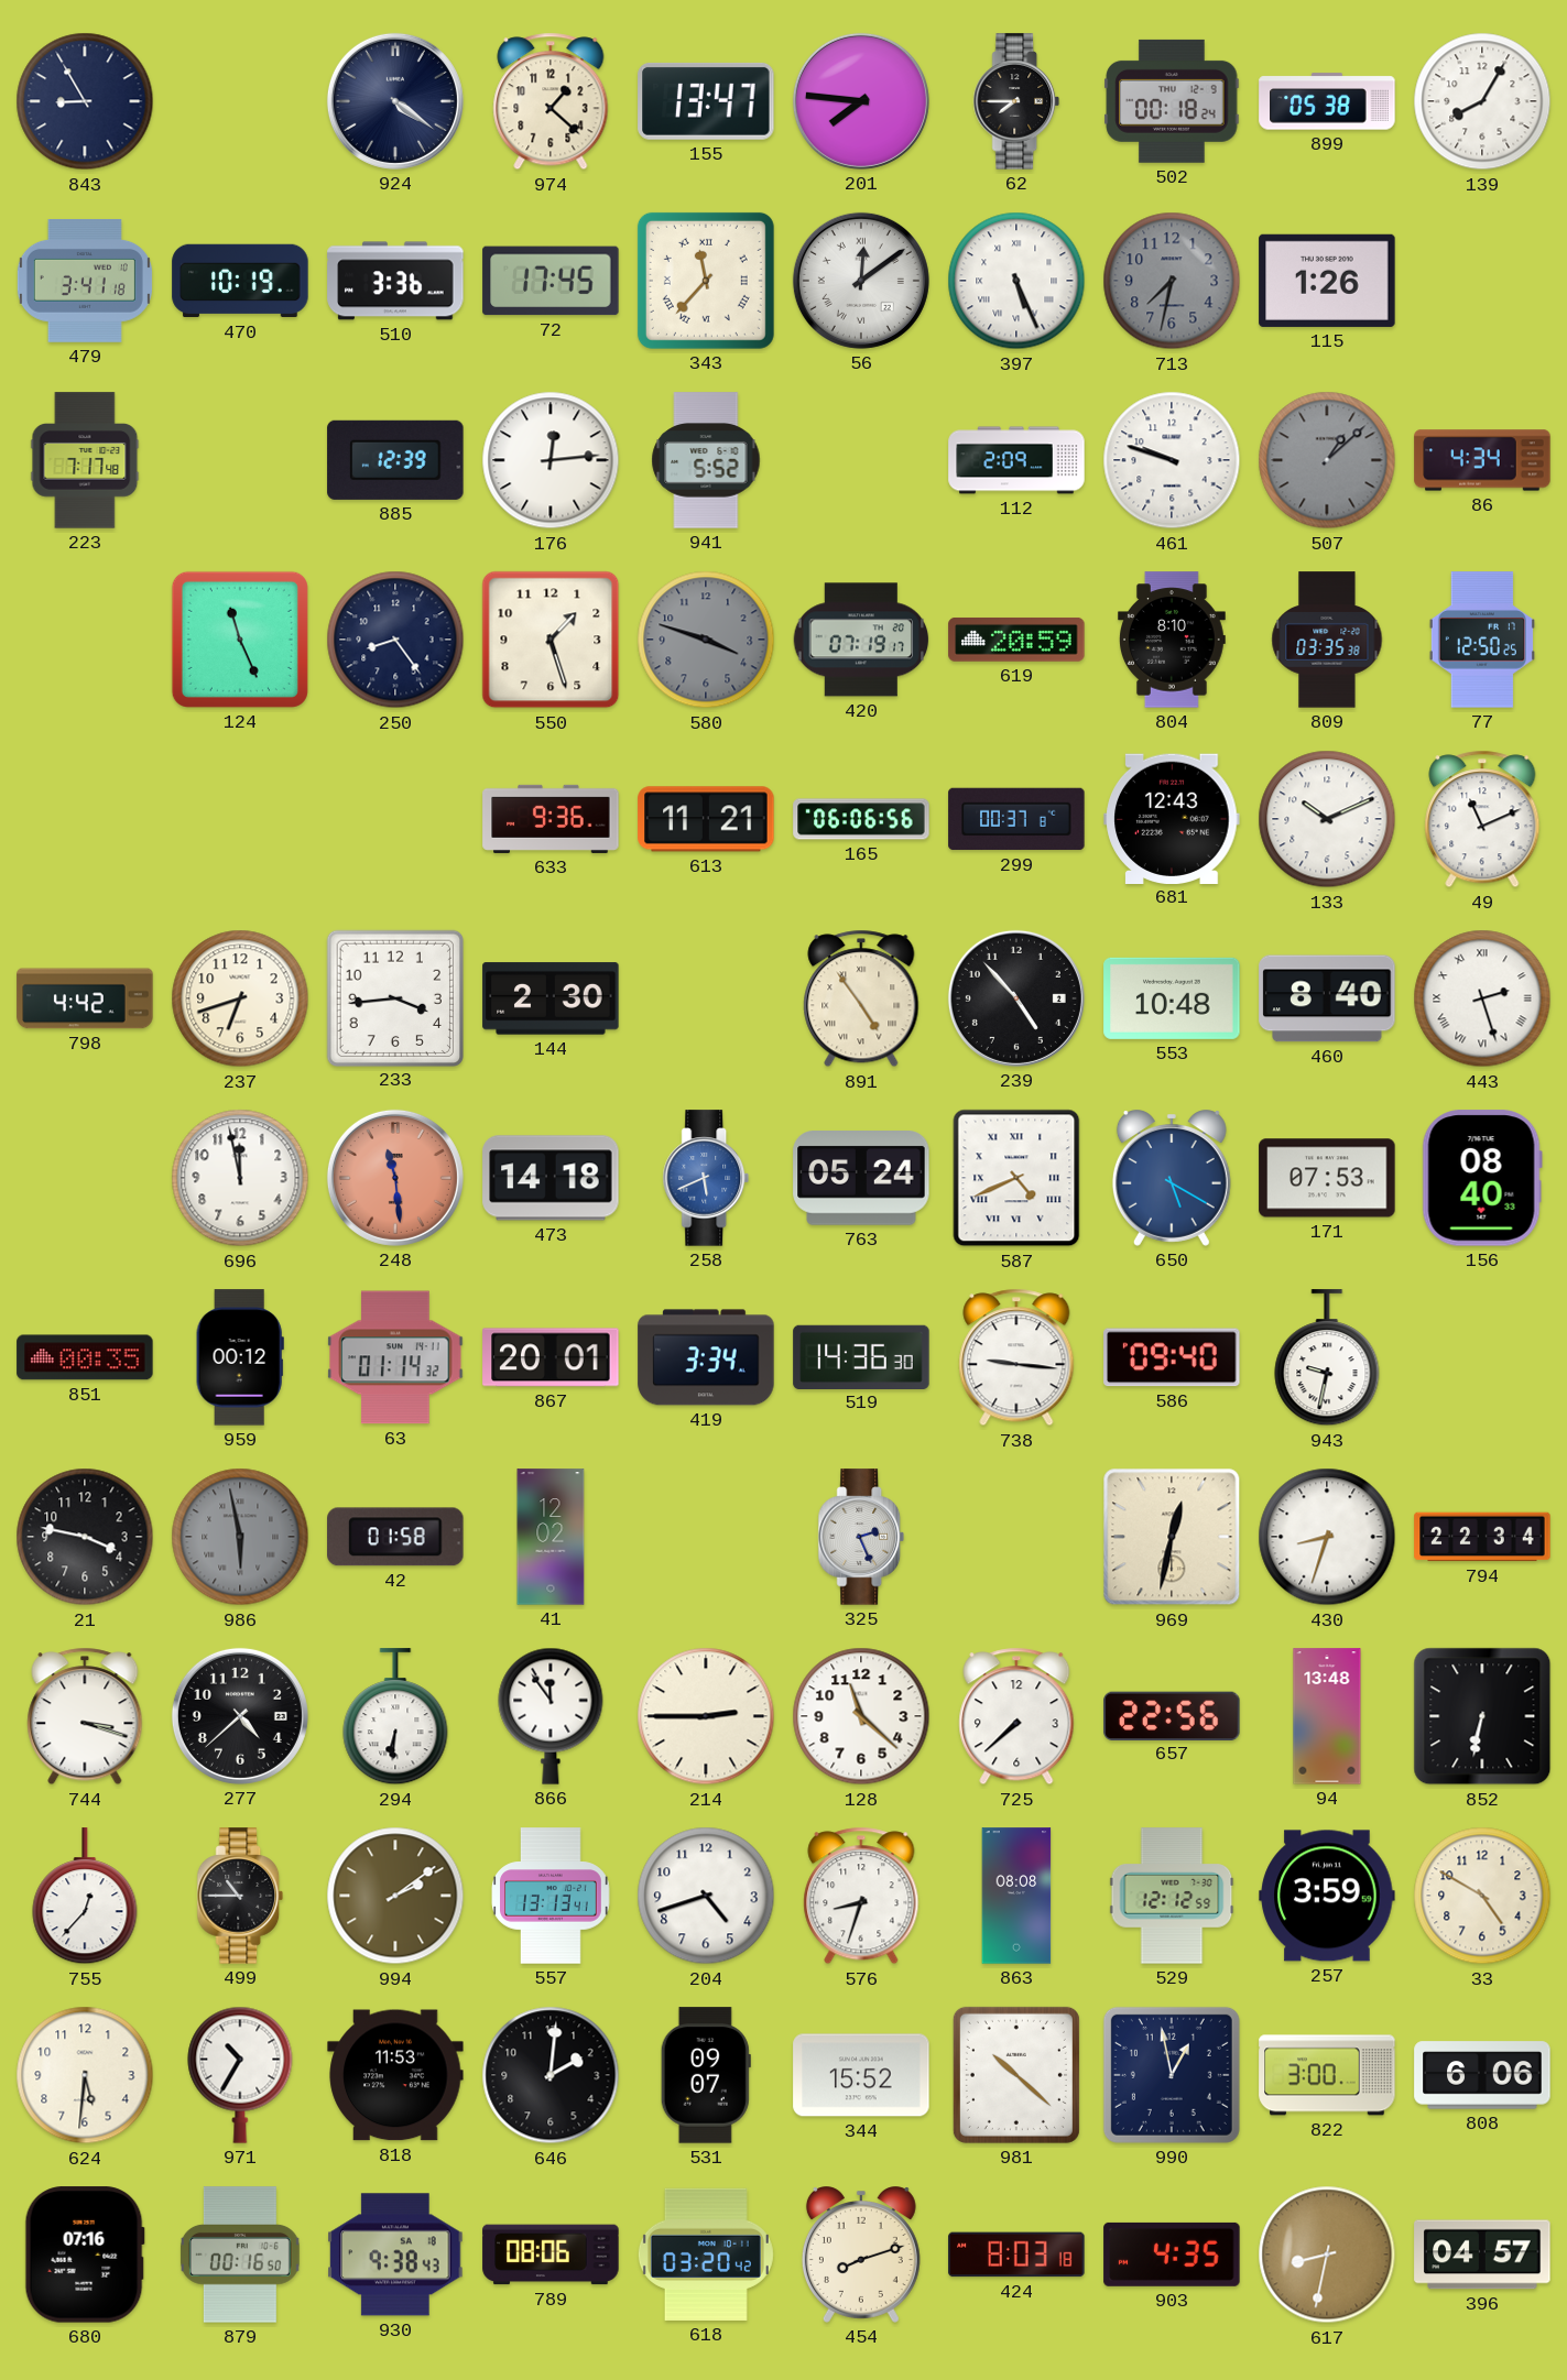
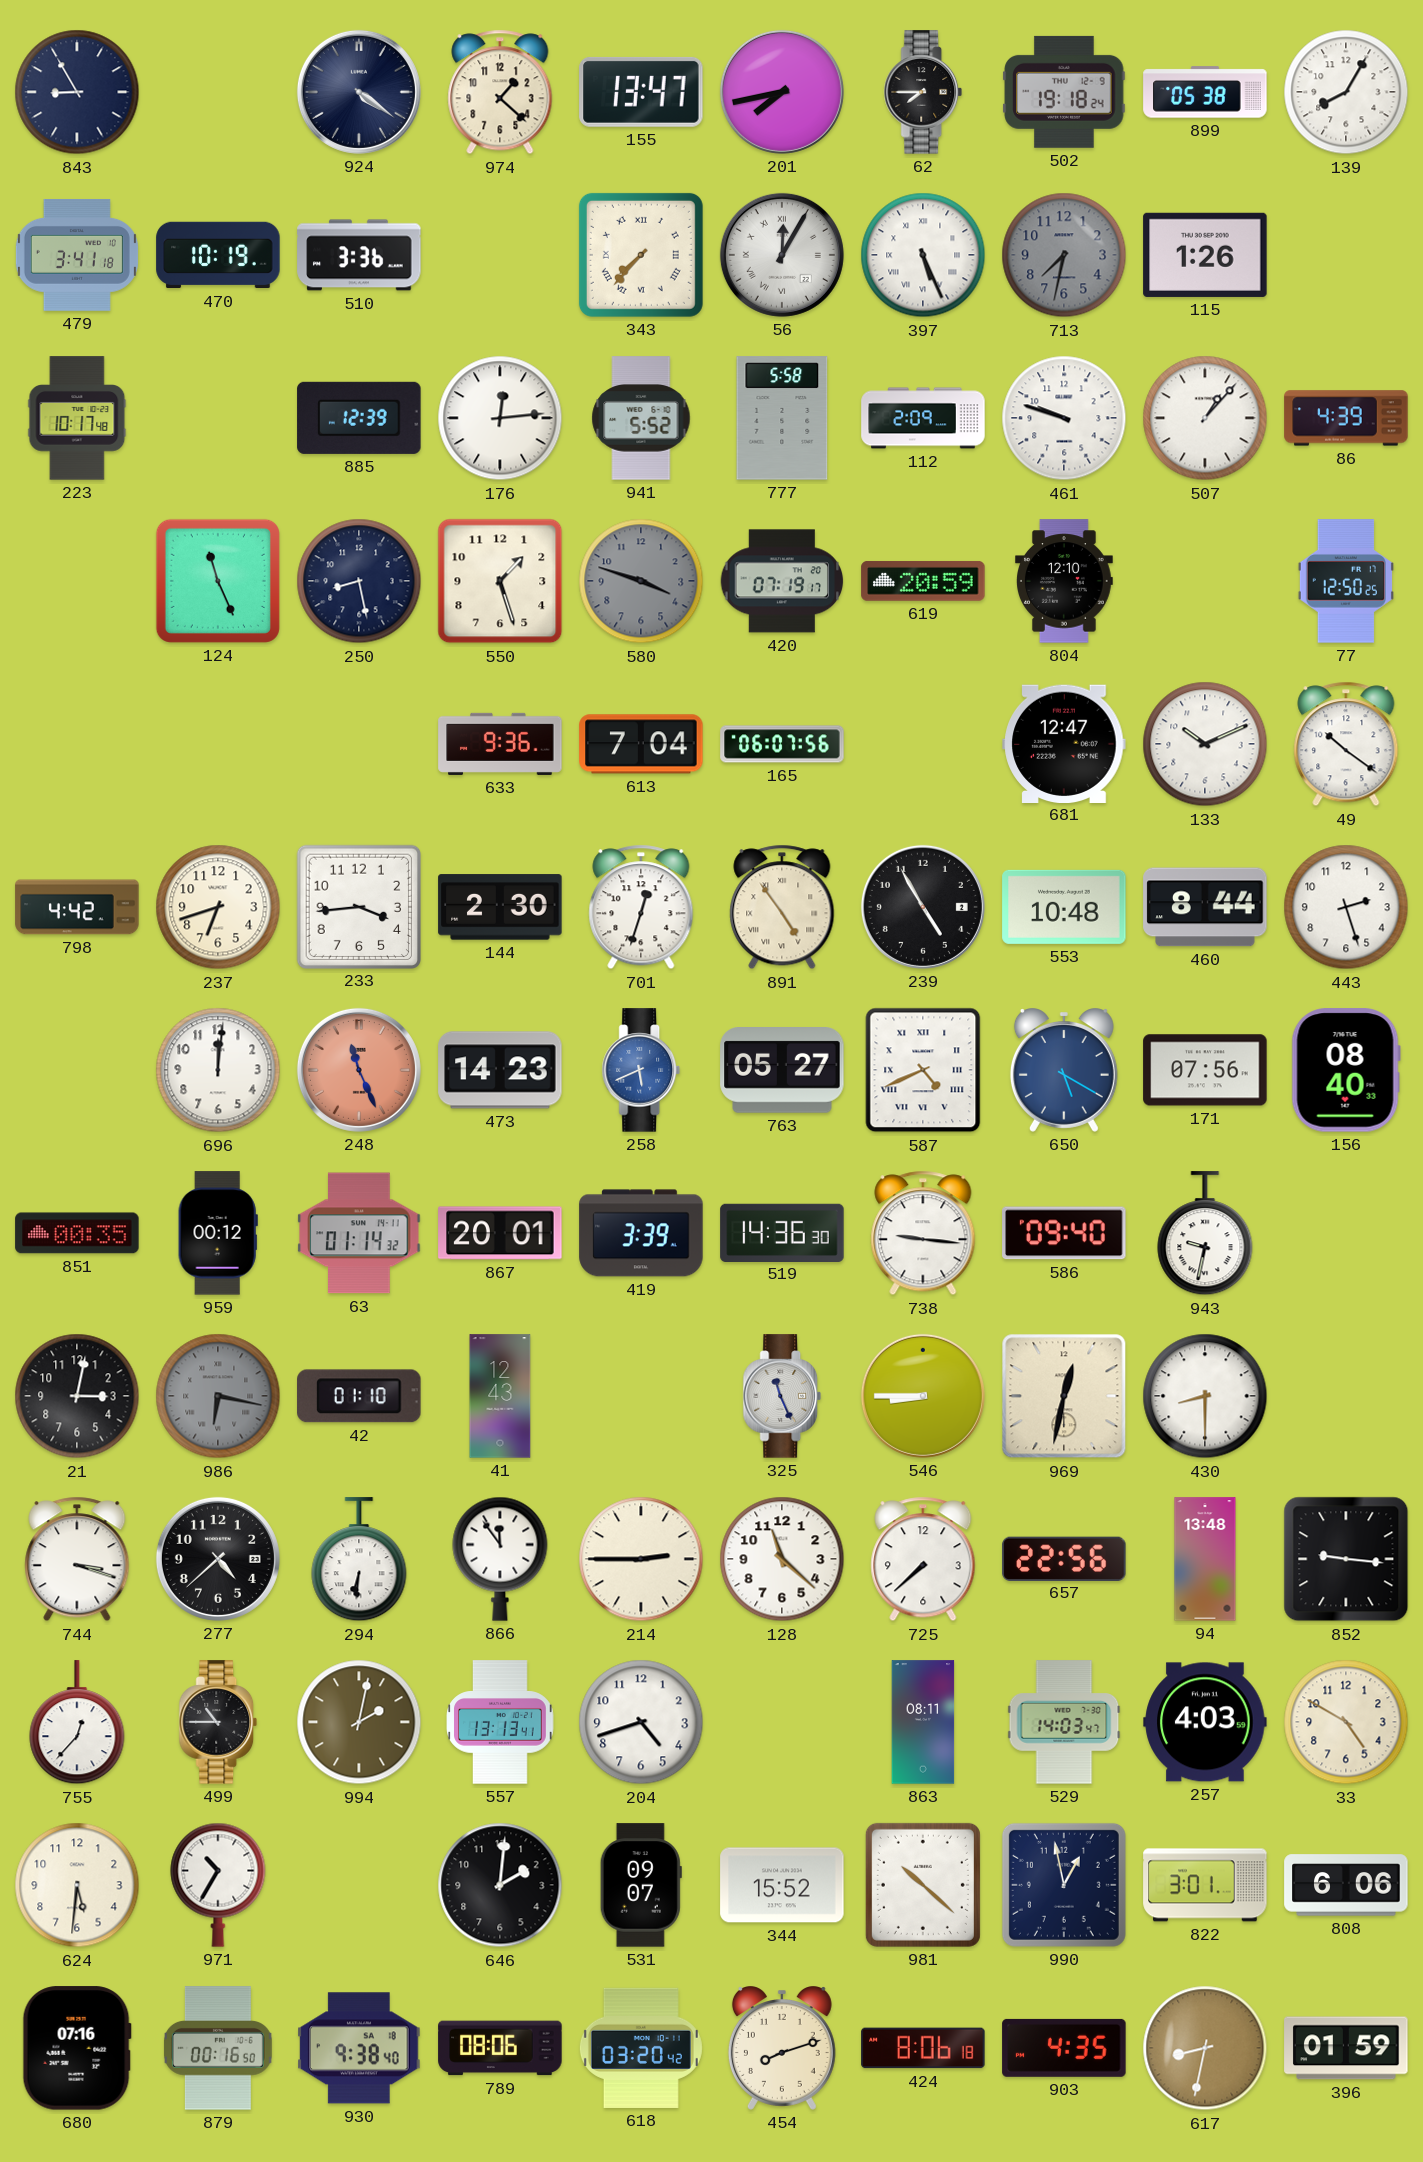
201: 7:46 -> 7:43 (782, 92)
502: 00:18 -> 19:18 (1064, 92)
72: 17:45 -> none (551, 281)
343: 11:37 -> 7:37 (641, 255)
56: 12:09 -> 12:05 (782, 255)
223: 7:17 -> 10:17 (77, 418)
777: none -> 5:58 (782, 418)
507: 1:08 -> 1:07 (1205, 418)
507 dial: grey -> white (1205, 418)
86: 4:34 -> 4:39 (1346, 418)
250: 8:24 -> 8:28 (359, 581)
804: 8:10 -> 12:10 (1065, 581)
809: 03:35 -> none (1327, 640)
613: 11:21 -> 7:04 (641, 744)
165: 06:06 -> 06:07 (782, 744)
299: 00:37 -> none (1016, 819)
681: 12:43 -> 12:47 (1064, 743)
49: 11:11 -> 10:21 (1346, 744)
701: none -> 12:33 (641, 907)
239: 4:53 -> 4:55 (923, 907)
460: 8:40 -> 8:44 (1205, 907)
443 numerals: Roman -> Arabic (1346, 907)
696: 11:58 -> 12:01 (218, 1070)
248: 11:29 -> 11:26 (359, 1070)
473: 14:18 -> 14:23 (500, 1070)
763: 05:24 -> 05:27 (782, 1071)
171: 07:53 -> 07:56 (1205, 1070)
419: 3:34 -> 3:39 (641, 1233)
21: 3:47 -> 3:02 (77, 1396)
986: 5:58 -> 6:17 (218, 1396)
42: 01:58 -> 01:10 (359, 1396)
41: 12:02 -> 12:43 (500, 1396)
325: 2:26 -> 11:26 (782, 1396)
546: none -> 8:45 (923, 1396)
430: 8:33 -> 8:30 (1205, 1396)
794: 22:34 -> none (1482, 1537)
852: 6:32 -> 9:16 (1346, 1559)
994: 2:09 -> 2:02 (359, 1722)
576: 8:33 -> none (861, 1896)
863: 08:08 -> 08:11 (923, 1722)
529: 12:12 -> 14:03 (1064, 1722)
257: 3:59 -> 4:03 (1205, 1722)
818: 11:53 -> none (395, 2075)
822: 3:00 -> 3:01 (1205, 1885)
930: 9:38:43 -> 9:38:40 (359, 2048)
424: 8:03 -> 8:06 (923, 2048)
396: 04:57 -> 01:59 (1346, 2048)
